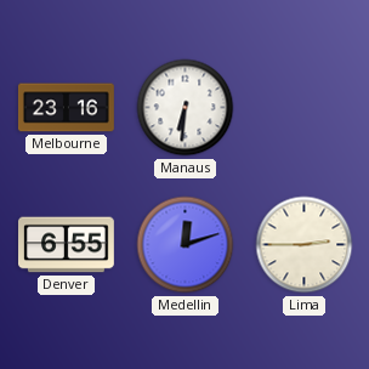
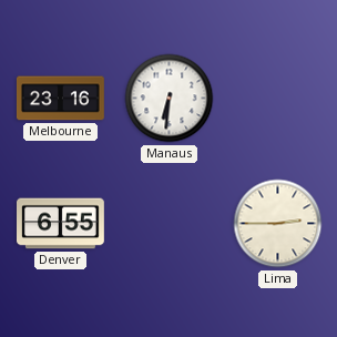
Medellin: 12:12 -> none (186, 245)
